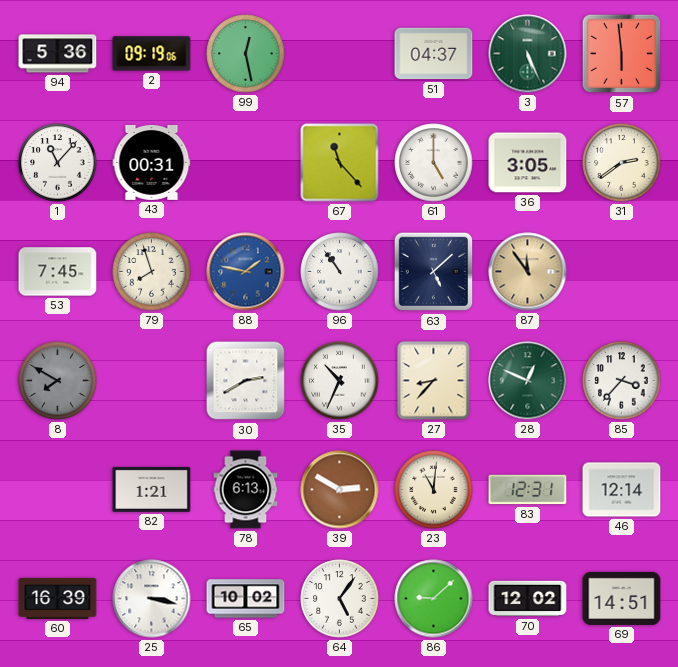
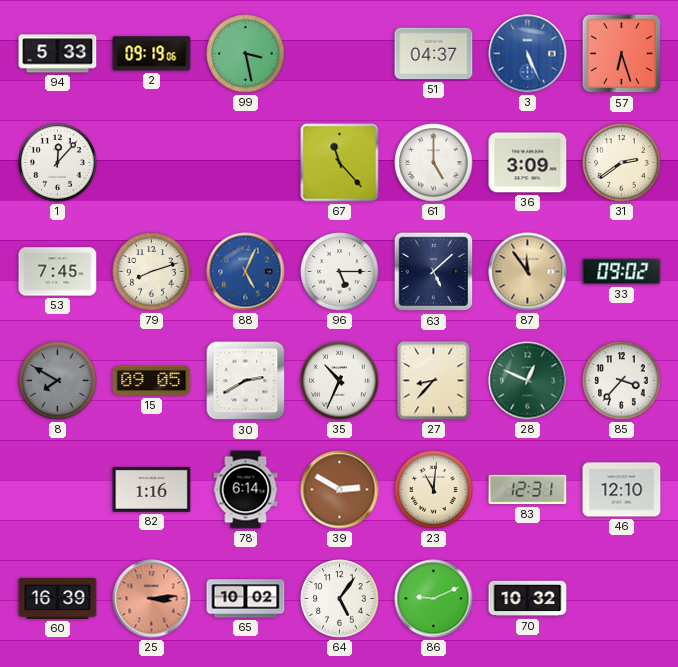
94: 5:36 -> 5:33 (58, 54)
99: 12:28 -> 3:28 (246, 54)
3 dial: green -> blue (528, 54)
57: 5:59 -> 6:27 (622, 54)
1: 11:07 -> 12:07 (58, 163)
43: 00:31 -> none (152, 163)
36: 3:05 -> 3:09 (528, 163)
79: 7:57 -> 8:12 (152, 272)
88: 1:47 -> 5:04 (246, 272)
96: 10:54 -> 5:15 (340, 272)
33: none -> 09:02 (622, 272)
15: none -> 09:05 (152, 381)
82: 1:21 -> 1:16 (152, 489)
78: 6:13 -> 6:14 (246, 490)
46: 12:14 -> 12:10 (622, 490)
25: 3:17 -> 3:14 (152, 599)
25 dial: white -> salmon (152, 599)
86: 9:08 -> 9:11 (434, 599)
70: 12:02 -> 10:32 (528, 599)
69: 14:51 -> none (622, 598)
